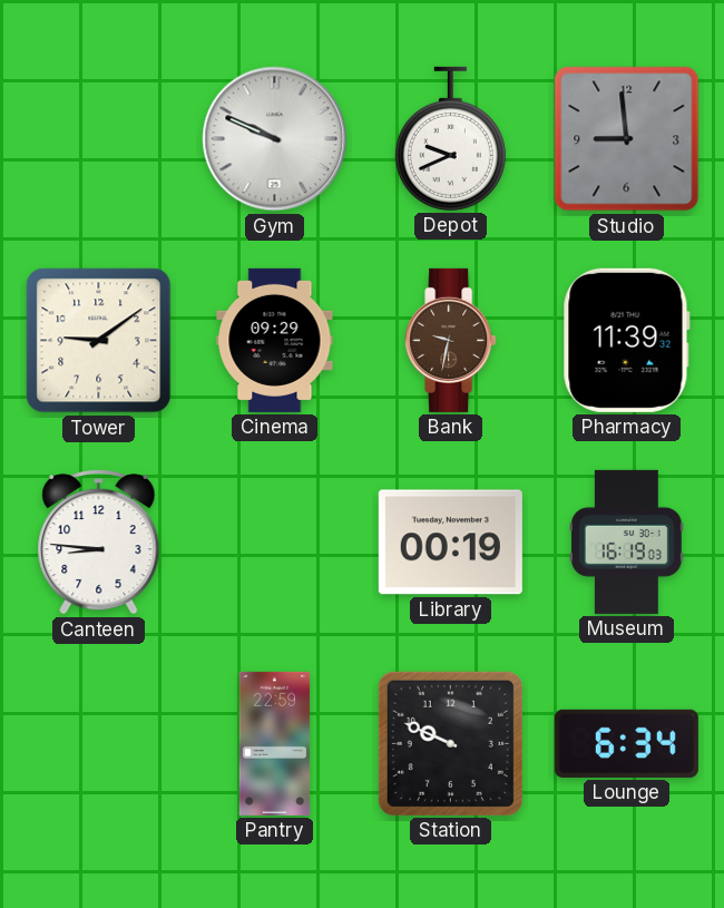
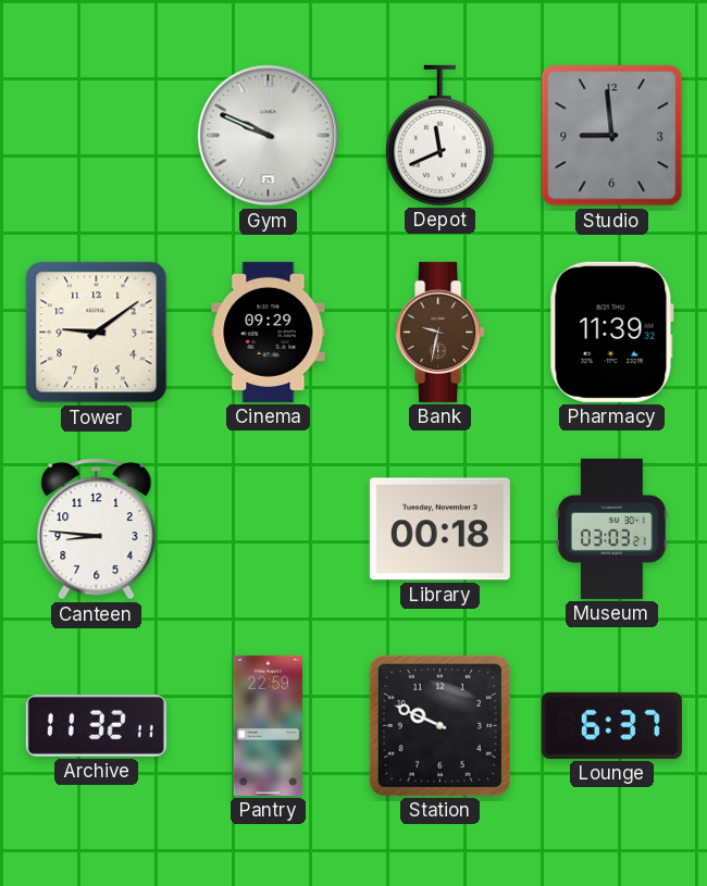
Depot: 9:41 -> 11:41 (439, 135)
Library: 00:19 -> 00:18 (439, 529)
Museum: 16:19 -> 03:03 (612, 528)
Archive: none -> 11:32 (96, 725)
Lounge: 6:34 -> 6:37 (611, 725)
